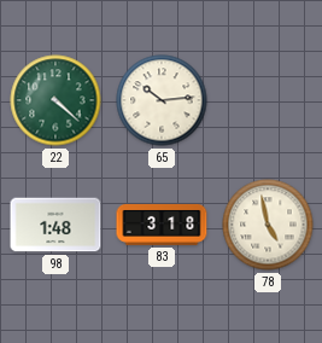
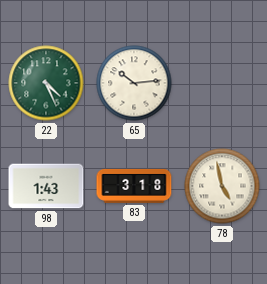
22: 4:22 -> 4:26 (46, 83)
98: 1:48 -> 1:43 (46, 186)
